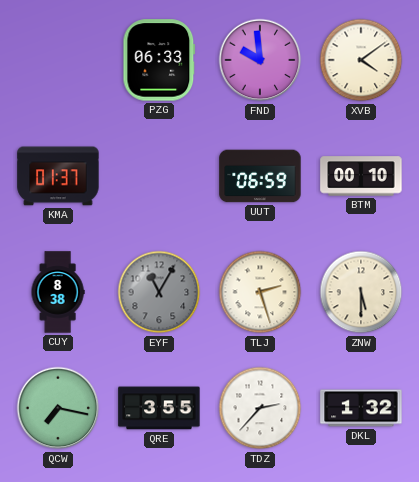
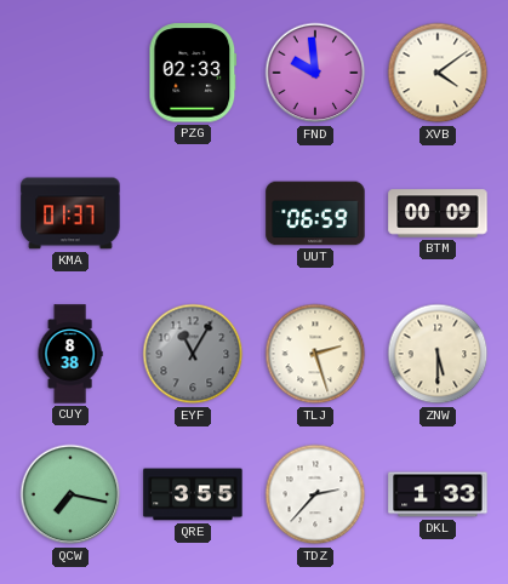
PZG: 06:33 -> 02:33 (193, 73)
BTM: 00:10 -> 00:09 (438, 213)
DKL: 1:32 -> 1:33 (438, 494)
